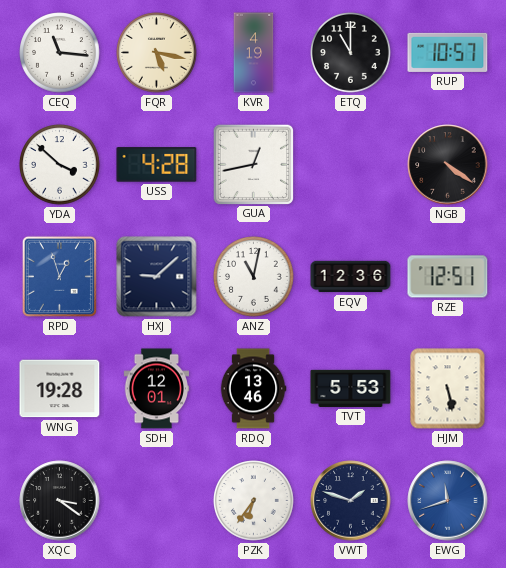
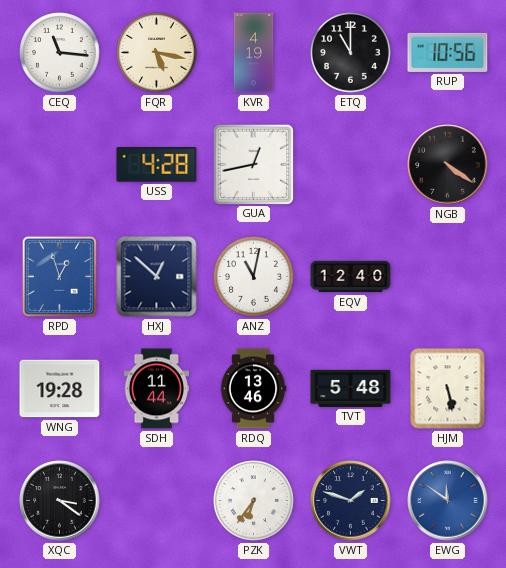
RUP: 10:57 -> 10:56 (448, 52)
YDA: 3:52 -> none (60, 165)
HXJ: 9:08 -> 12:52 (157, 277)
EQV: 12:36 -> 12:40 (351, 277)
RZE: 12:51 -> none (448, 277)
SDH: 12:01 -> 11:44 (157, 389)
TVT: 5:53 -> 5:48 (351, 388)
EWG: 11:42 -> 11:51 (448, 501)
